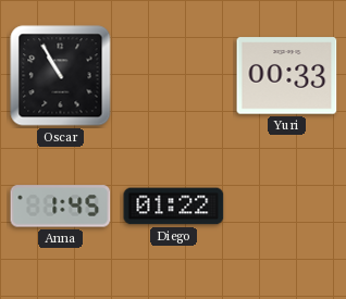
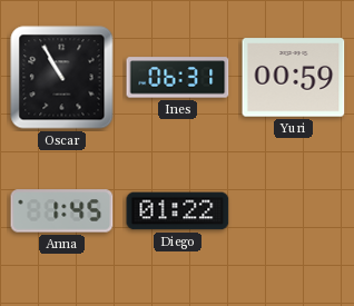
Ines: none -> 06:31 (178, 78)
Yuri: 00:33 -> 00:59 (294, 78)
